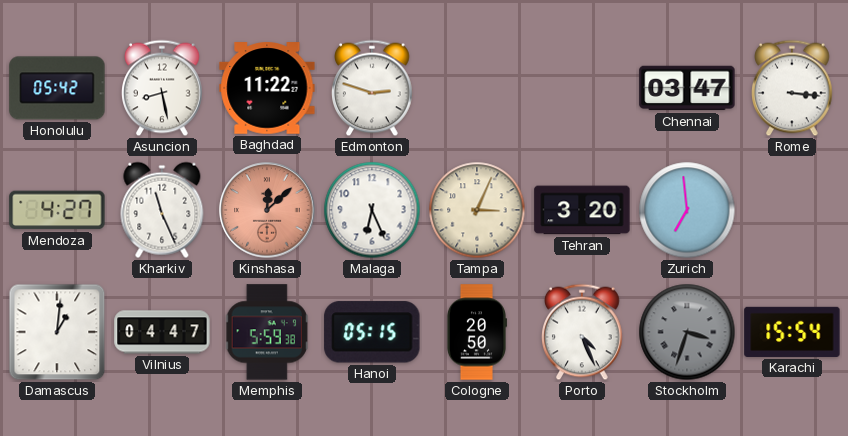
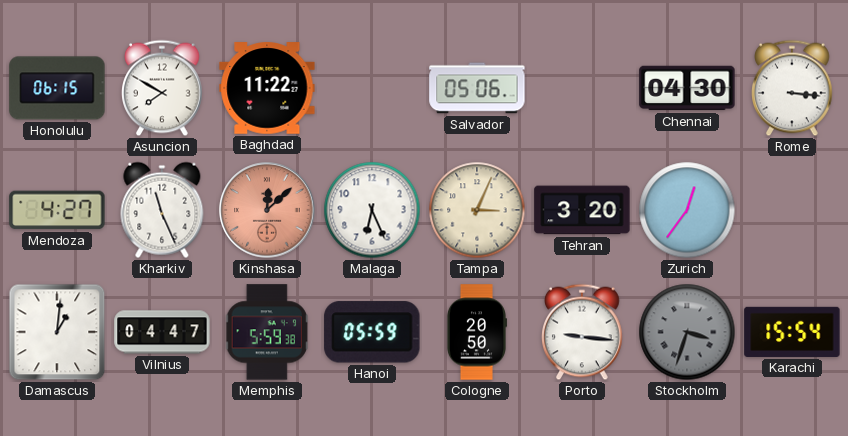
Honolulu: 05:42 -> 06:15 (57, 88)
Asuncion: 8:28 -> 7:50 (162, 88)
Edmonton: 2:48 -> none (372, 88)
Salvador: none -> 05:06 (477, 88)
Chennai: 03:47 -> 04:30 (687, 88)
Zurich: 6:59 -> 12:36 (687, 210)
Hanoi: 05:15 -> 05:59 (372, 332)
Porto: 4:26 -> 9:16 (582, 332)
